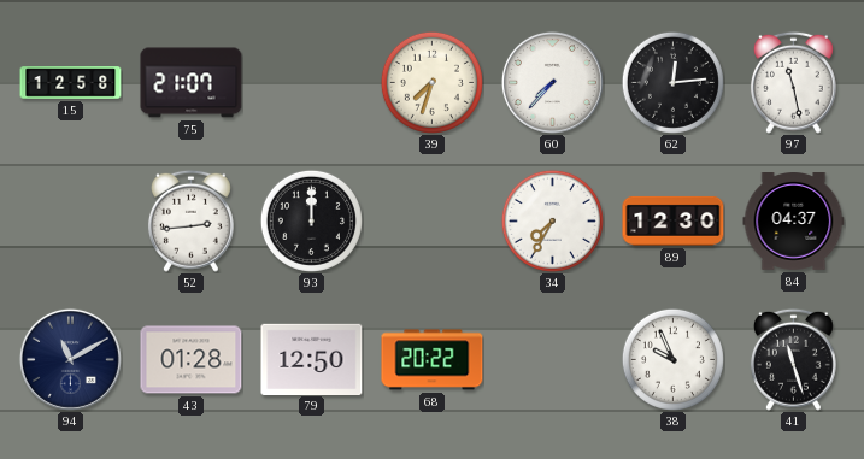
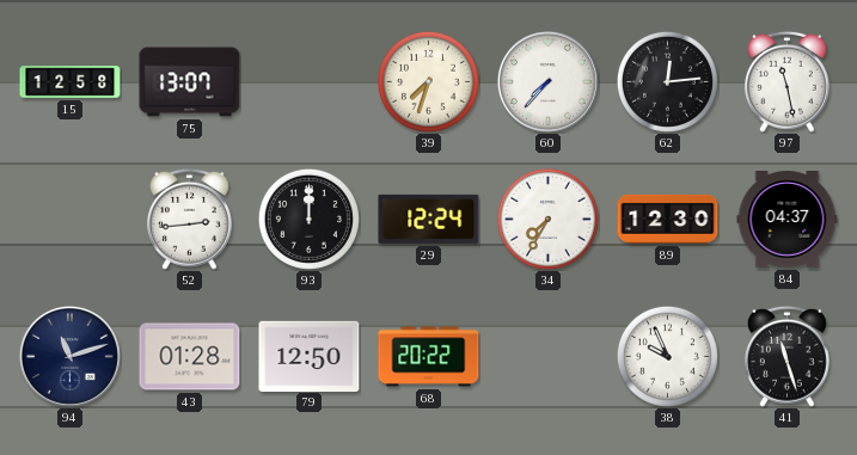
75: 21:07 -> 13:07 (190, 82)
29: none -> 12:24 (429, 219)
94: 11:10 -> 11:12 (69, 356)
